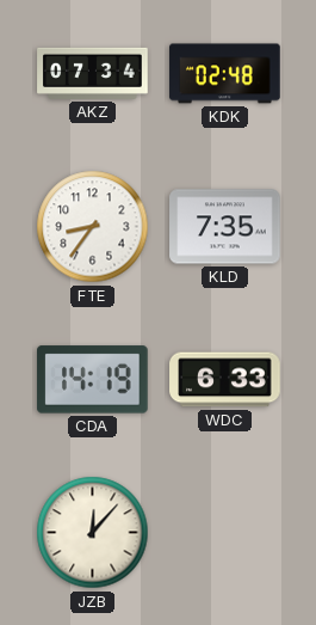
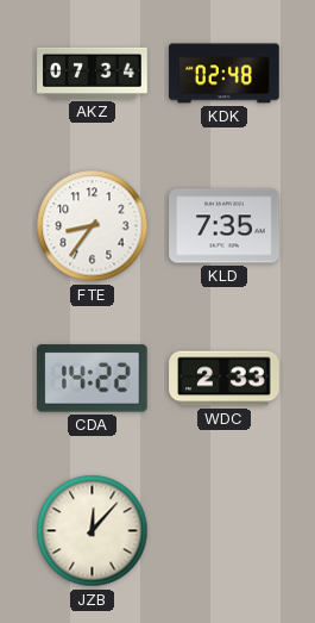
CDA: 14:19 -> 14:22 (93, 379)
WDC: 6:33 -> 2:33 (225, 379)
